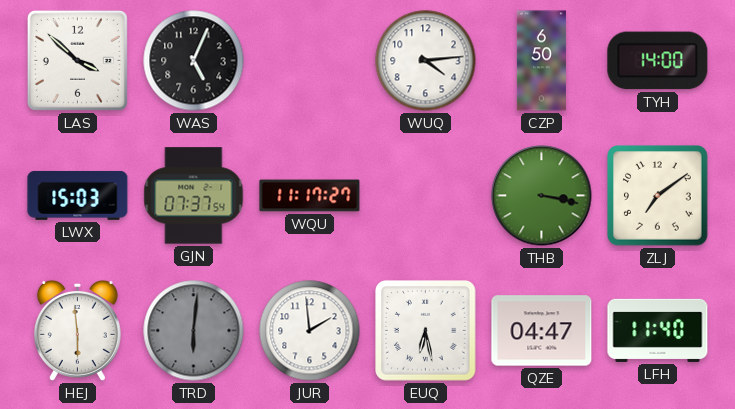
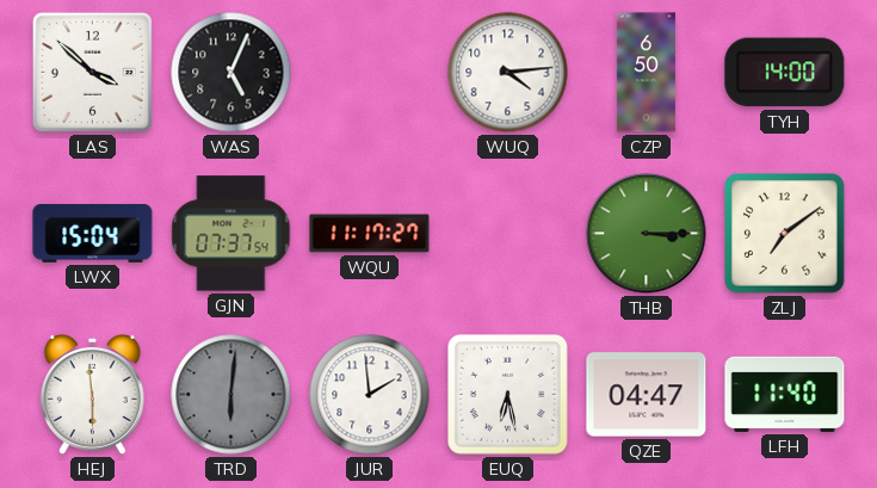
LWX: 15:03 -> 15:04 (93, 234)
THB: 3:17 -> 3:15 (647, 234)
